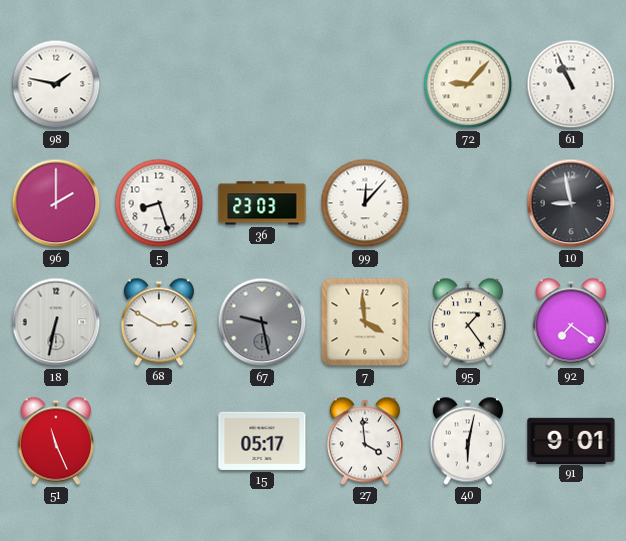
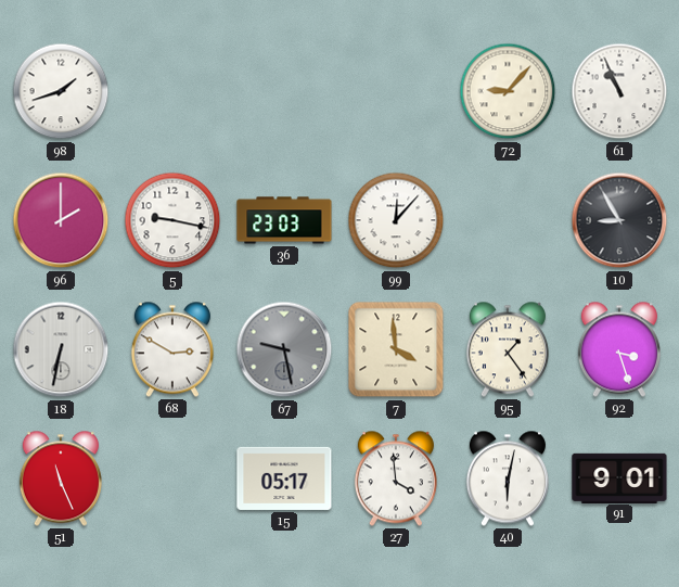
98: 1:47 -> 1:42 (61, 91)
5: 8:27 -> 9:17 (172, 220)
10: 8:58 -> 8:55 (619, 220)
92: 7:21 -> 3:27 (619, 349)
